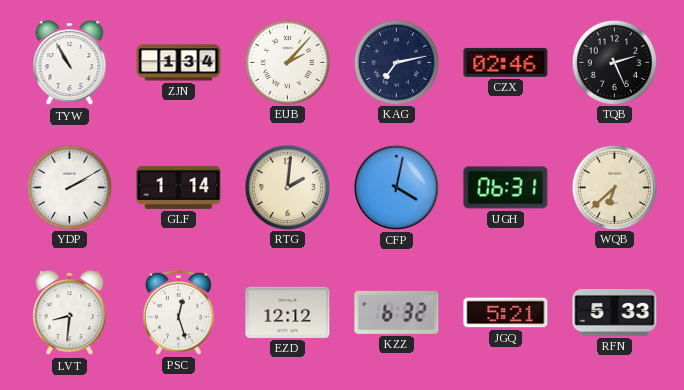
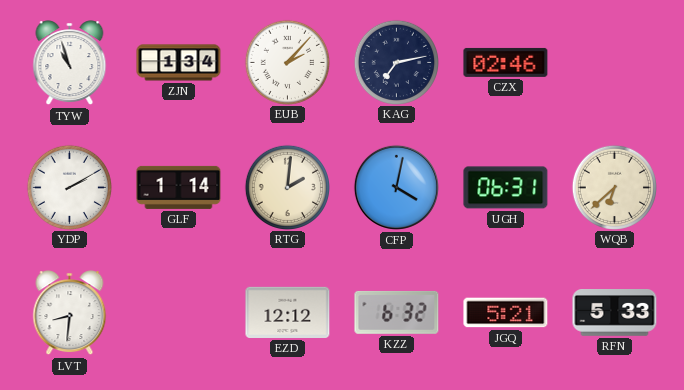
TYW: 10:55 -> 10:57 (70, 63)
TQB: 2:26 -> none (614, 62)
PSC: 12:27 -> none (178, 312)
